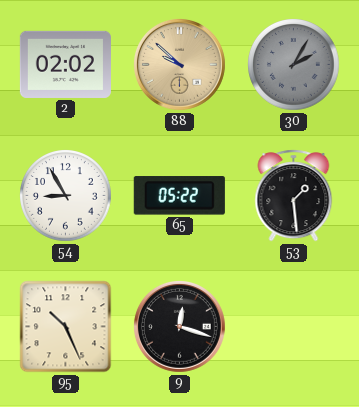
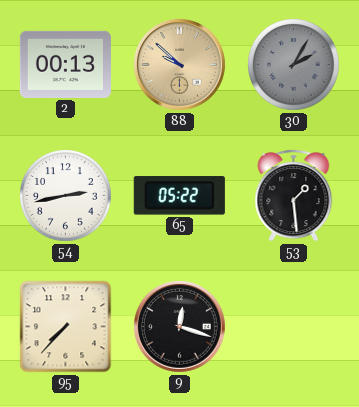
2: 02:02 -> 00:13 (65, 64)
54: 8:55 -> 2:43 (66, 196)
95: 10:26 -> 7:37 (66, 327)
